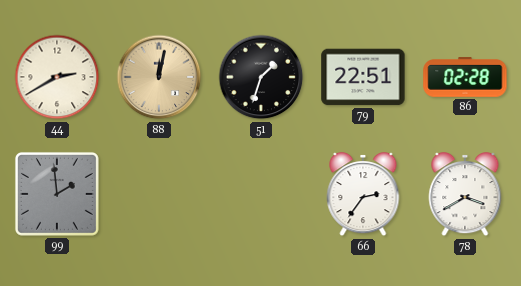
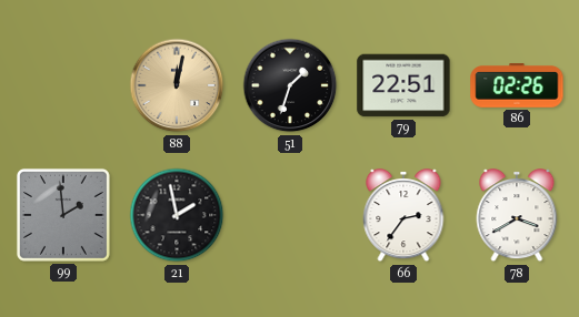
44: 2:40 -> none (57, 77)
86: 02:28 -> 02:26 (517, 85)
21: none -> 1:58 (177, 215)
